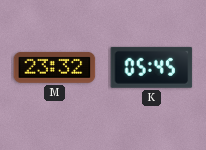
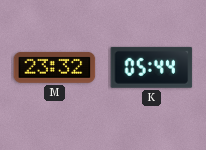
K: 05:45 -> 05:44 (152, 67)
